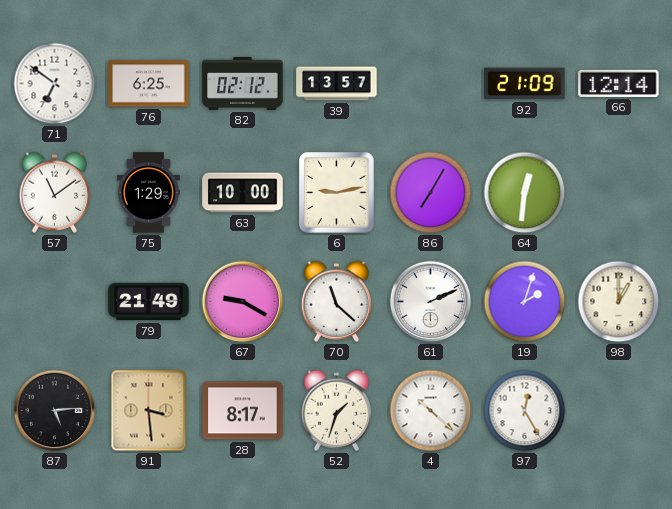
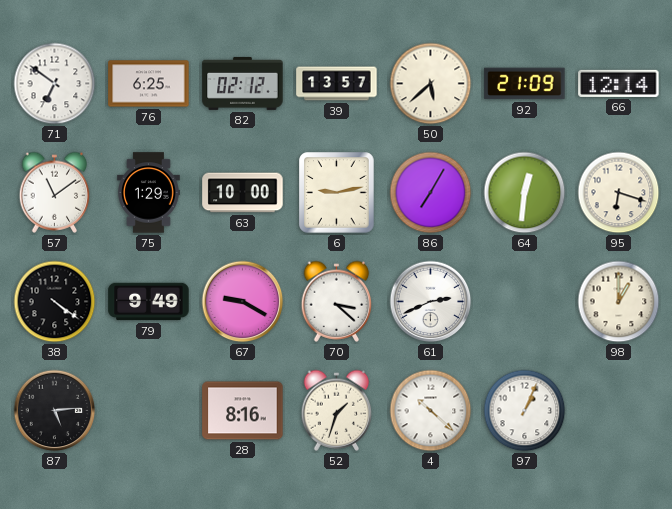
50: none -> 5:38 (431, 84)
95: none -> 6:18 (619, 193)
38: none -> 4:21 (55, 302)
79: 21:49 -> 9:49 (149, 302)
70: 11:22 -> 3:22 (337, 301)
61: 2:11 -> 2:41 (431, 302)
19: 2:03 -> none (525, 302)
91: 3:29 -> none (149, 411)
28: 8:17 -> 8:16 (243, 411)
97: 12:25 -> 1:04 (525, 411)
